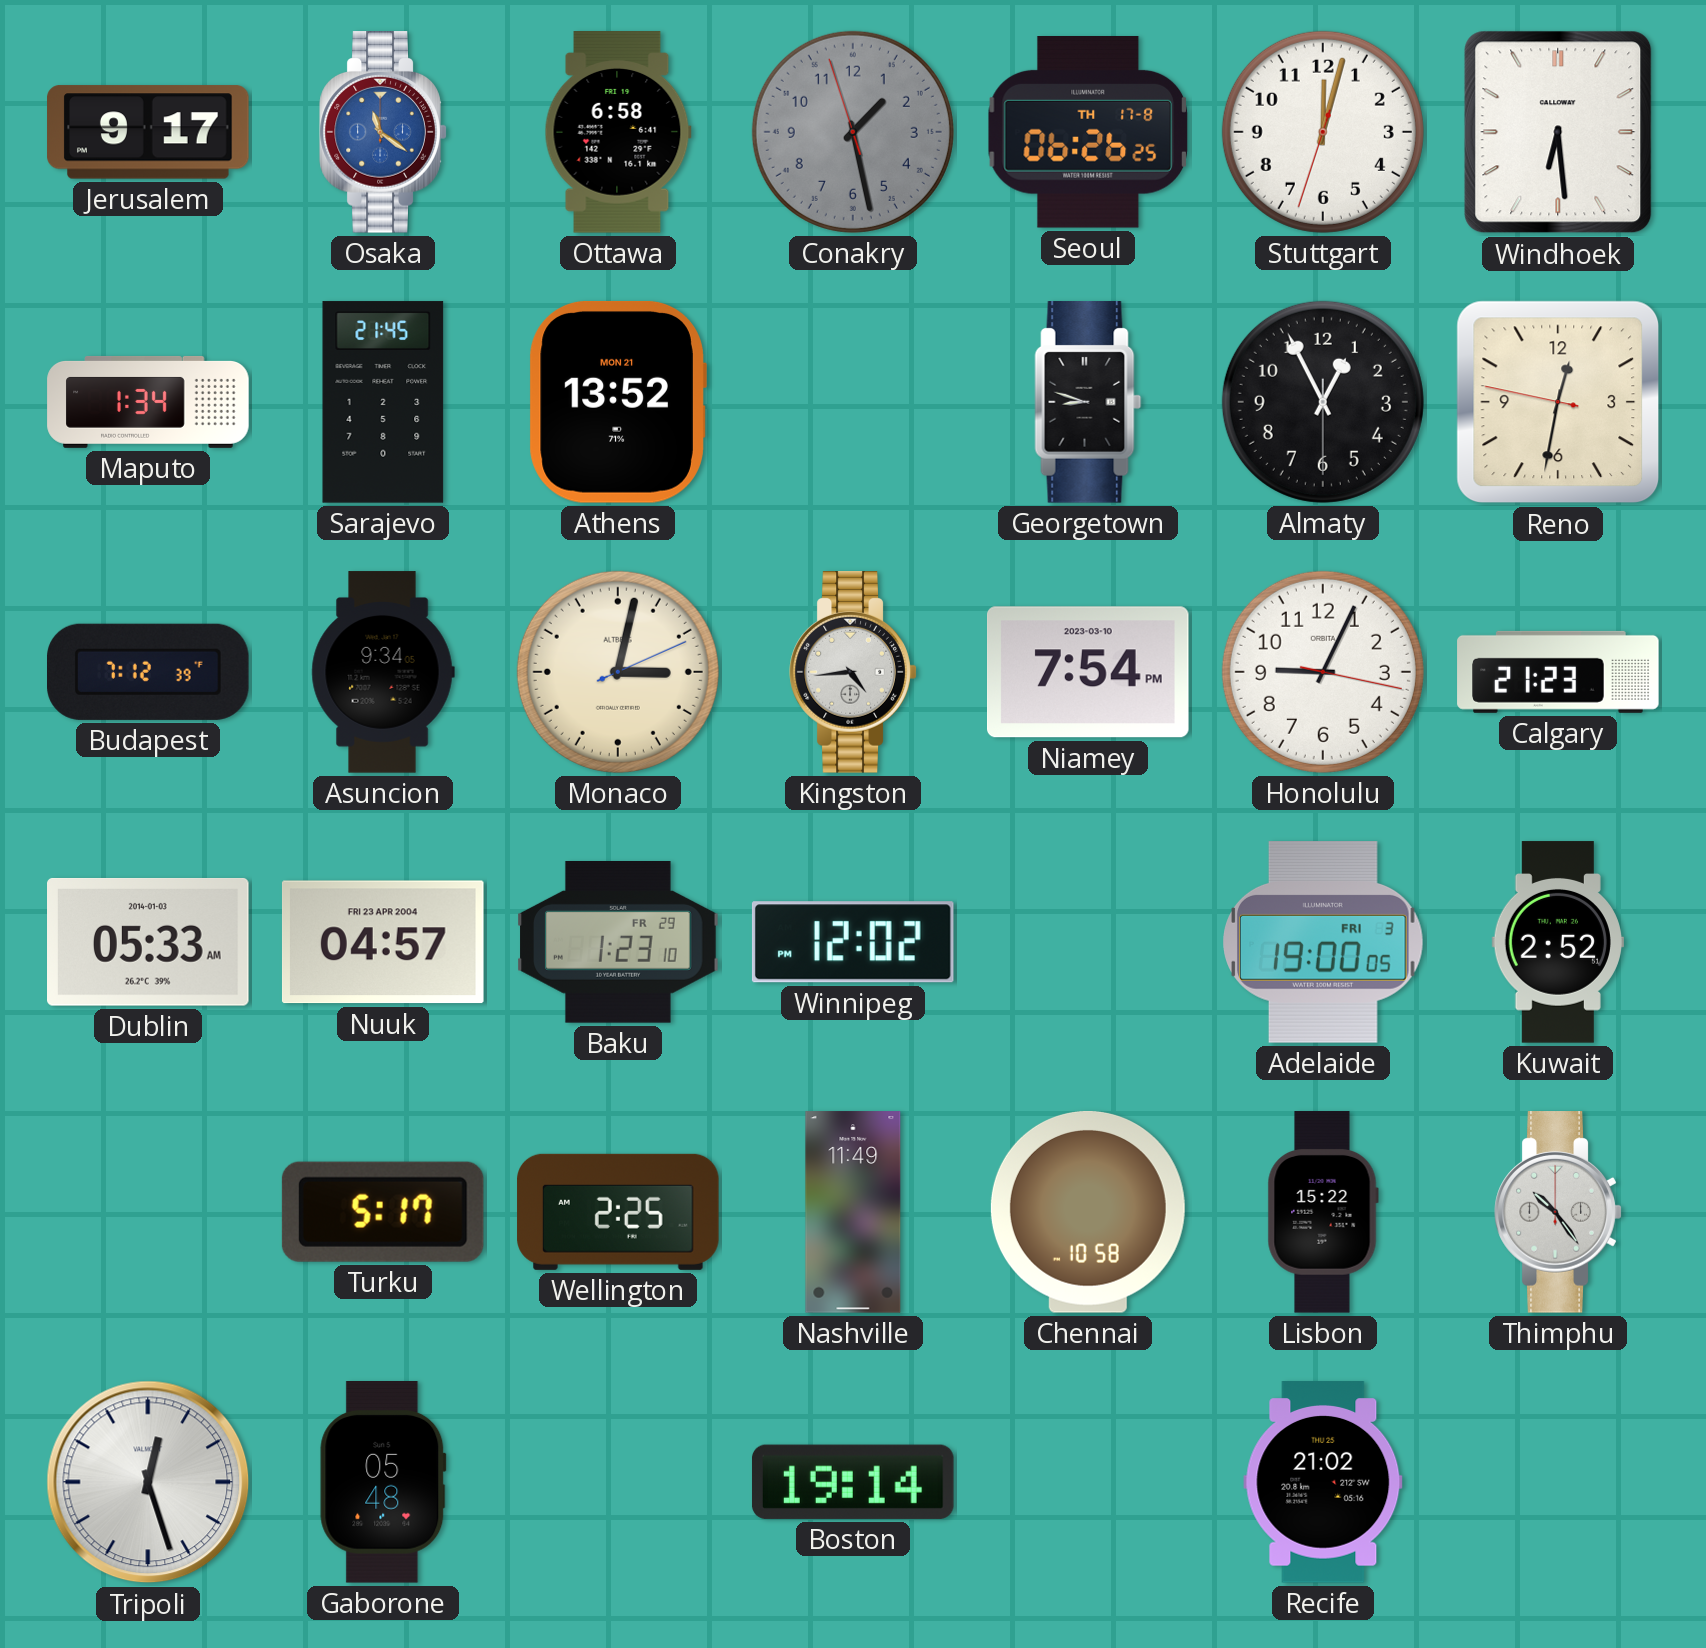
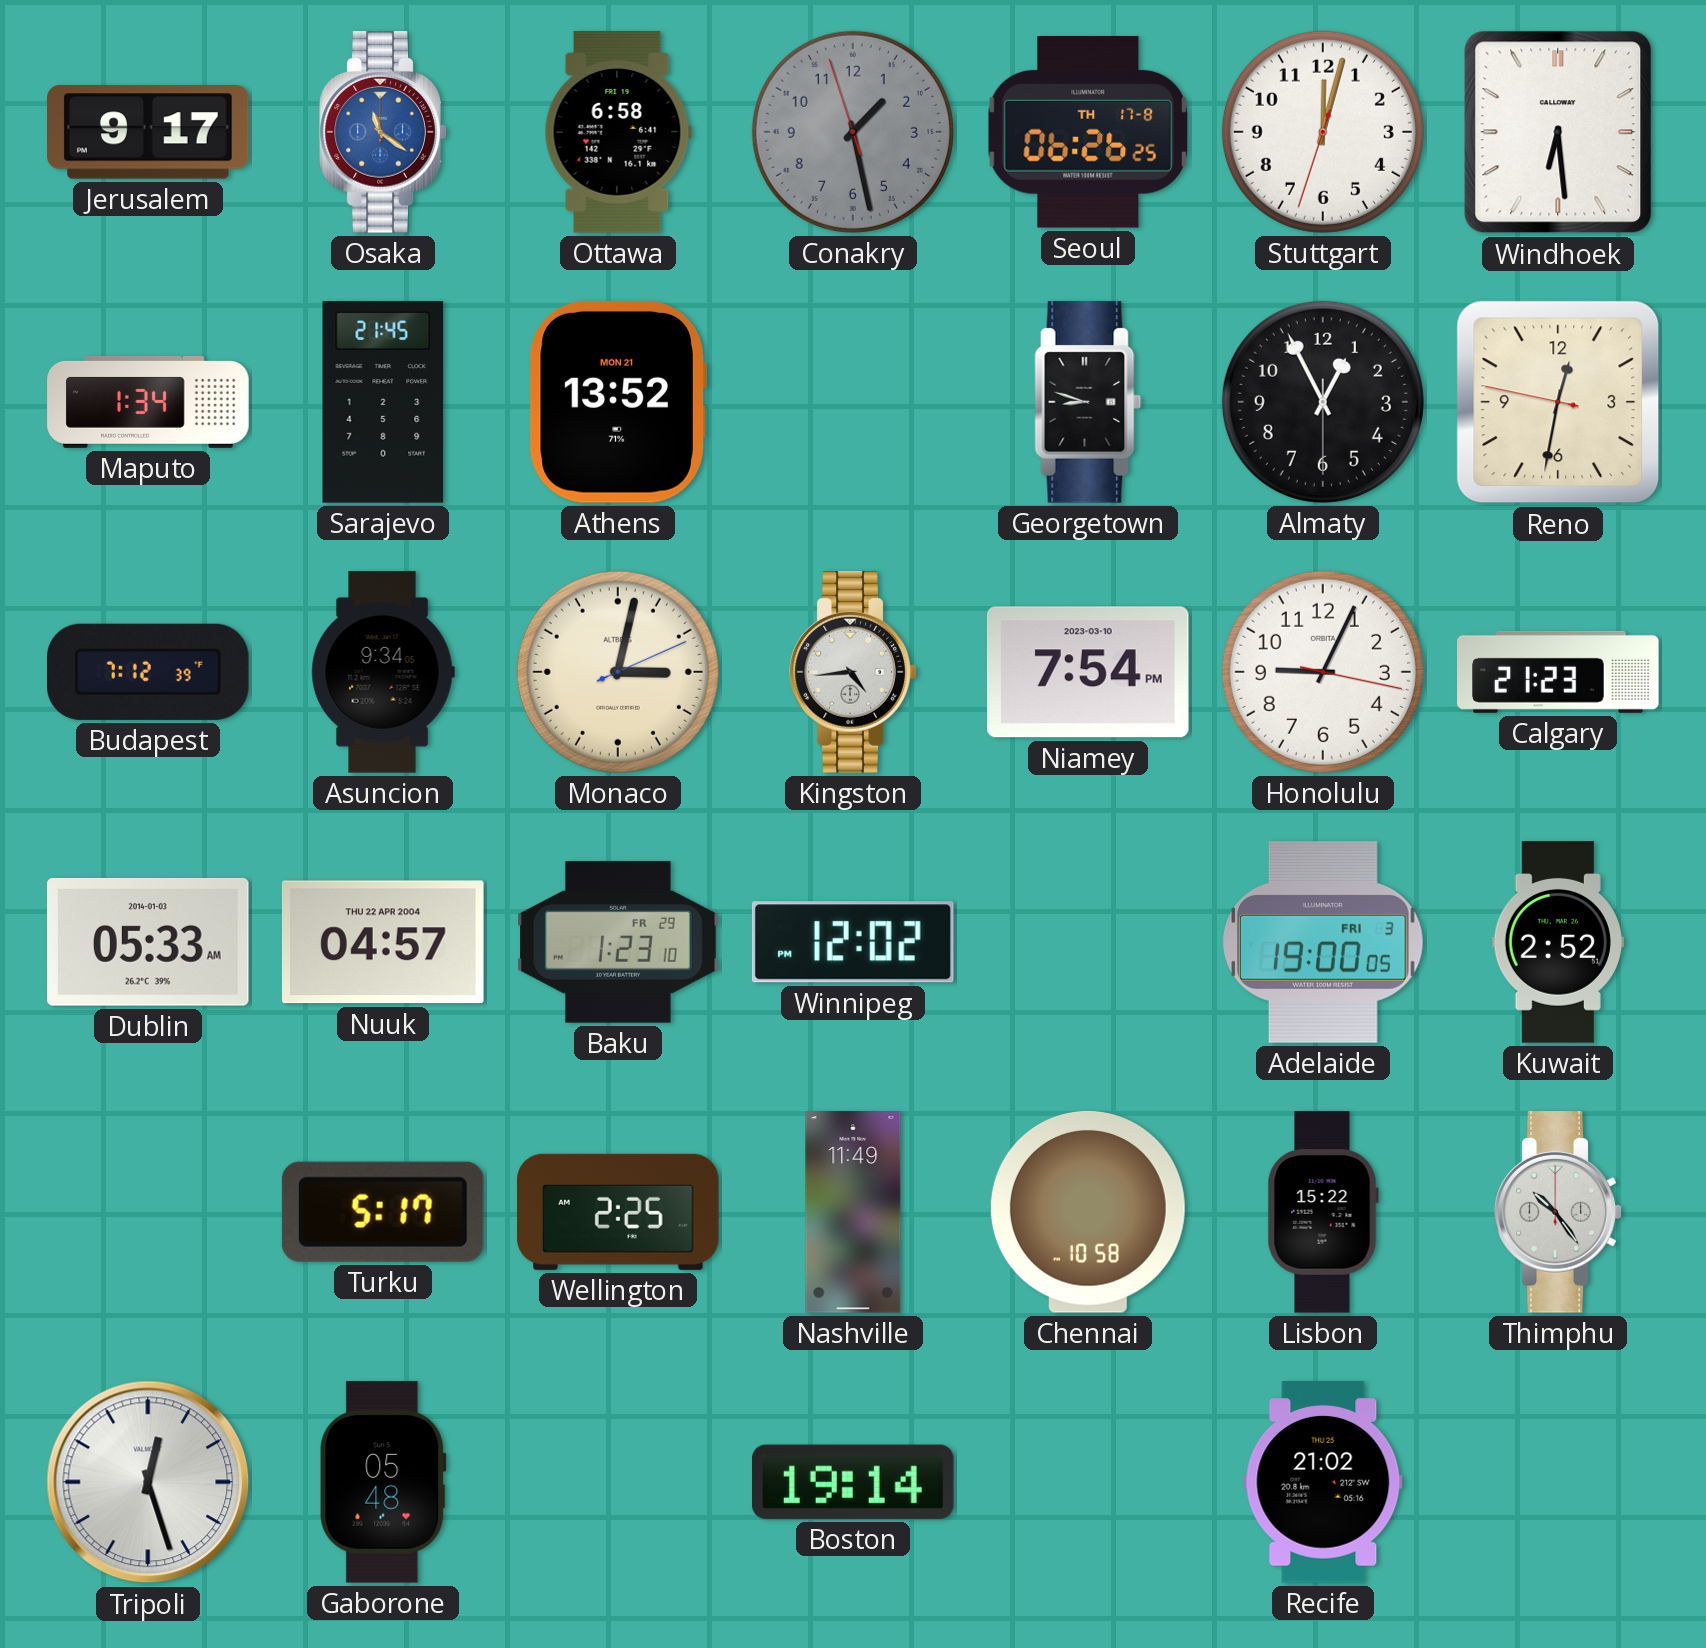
Nuuk date: FRI 23 APR 2004 -> THU 22 APR 2004 (383, 942)
